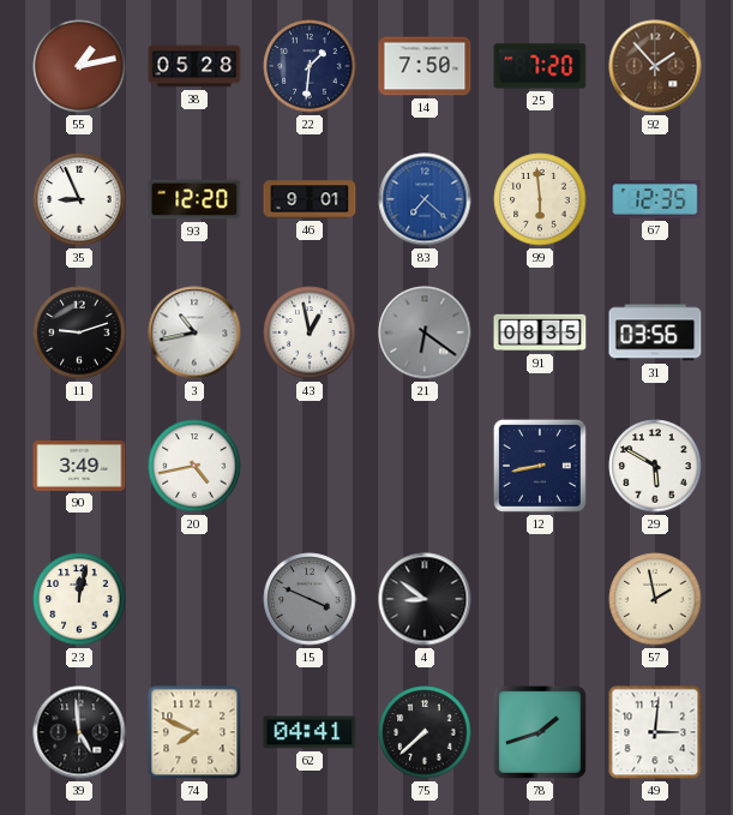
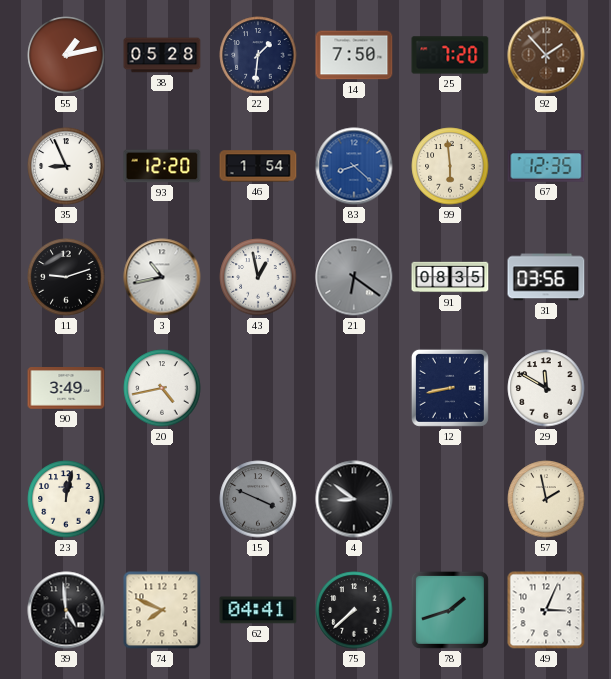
46: 9:01 -> 1:54 (258, 166)
83: 7:22 -> 8:22 (354, 166)
29: 5:50 -> 11:50 (546, 388)
49: 3:01 -> 3:04 (546, 610)
